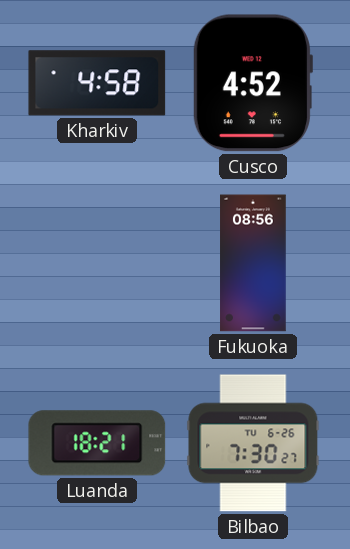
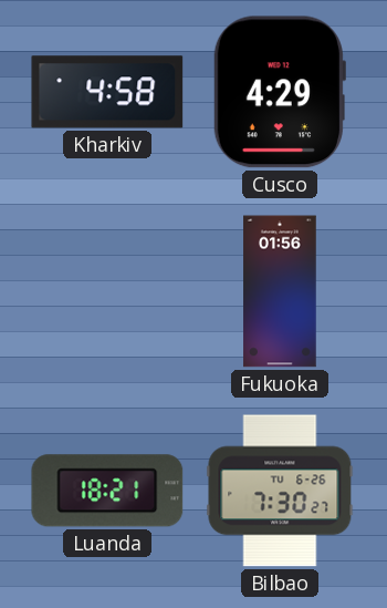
Cusco: 4:52 -> 4:29 (279, 92)
Fukuoka: 08:56 -> 01:56 (280, 291)
